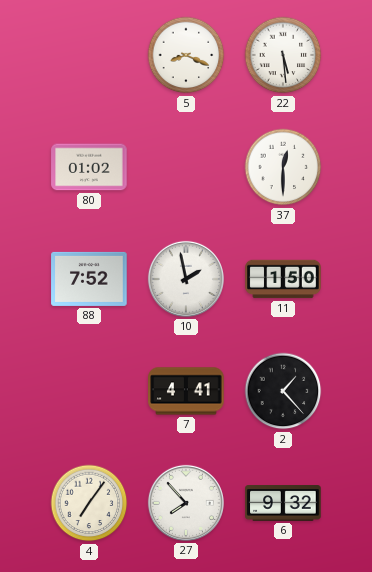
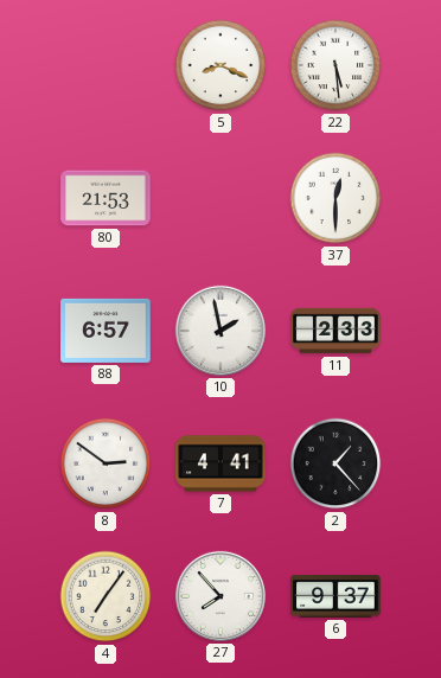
80: 01:02 -> 21:53 (106, 198)
88: 7:52 -> 6:57 (106, 331)
11: 1:50 -> 2:33 (335, 331)
8: none -> 2:51 (106, 463)
6: 9:32 -> 9:37 (335, 596)
